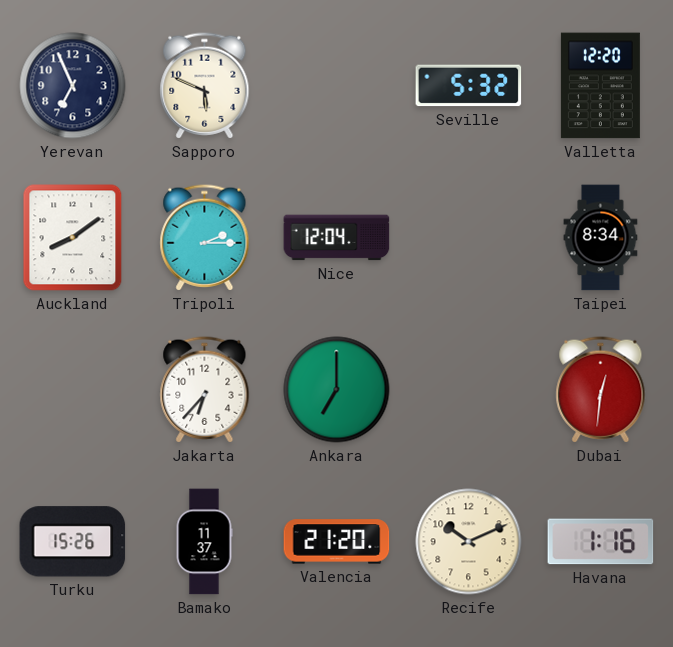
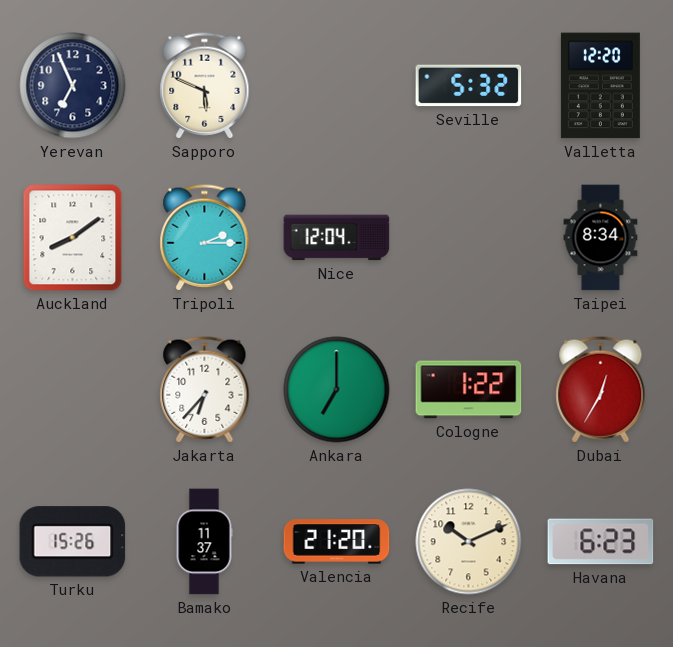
Cologne: none -> 1:22 (469, 390)
Dubai: 12:31 -> 12:35 (601, 390)
Havana: 1:16 -> 6:23 (601, 542)
